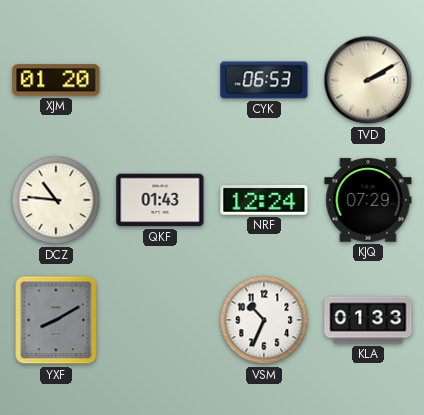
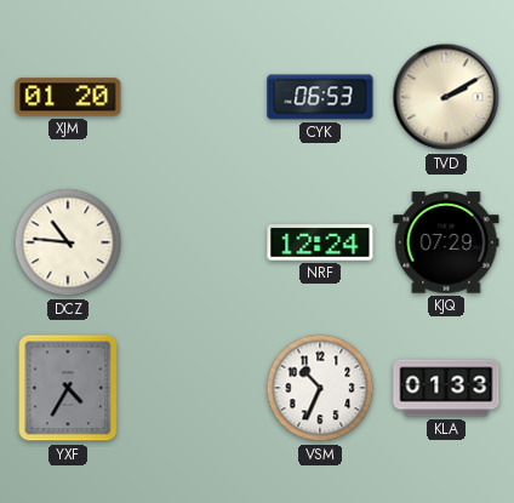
QKF: 01:43 -> none (160, 200)
YXF: 8:10 -> 4:35 (68, 388)
